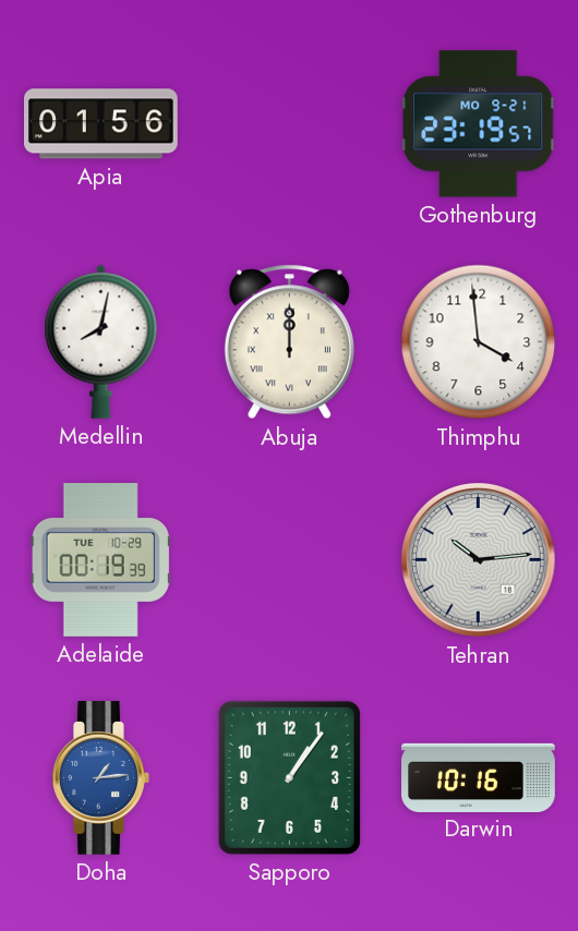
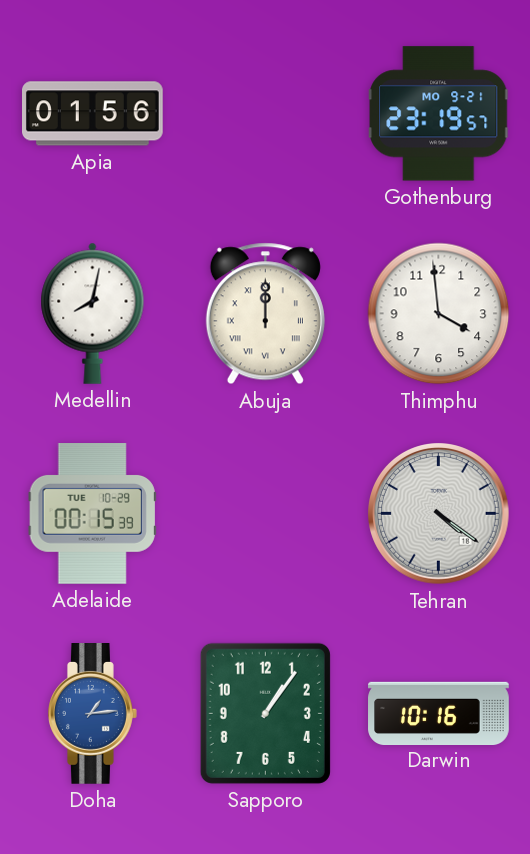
Adelaide: 00:19 -> 00:15 (92, 514)
Tehran: 10:14 -> 4:21 (439, 514)
